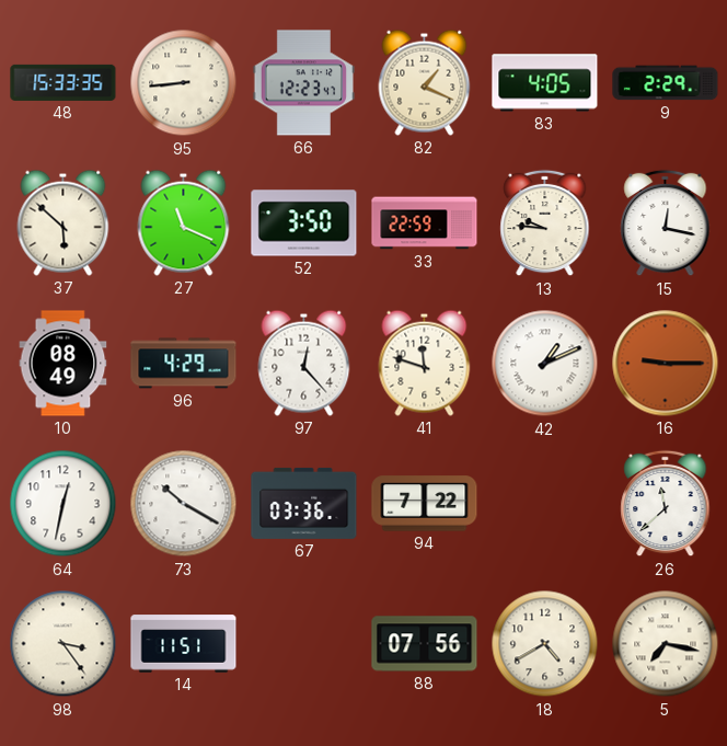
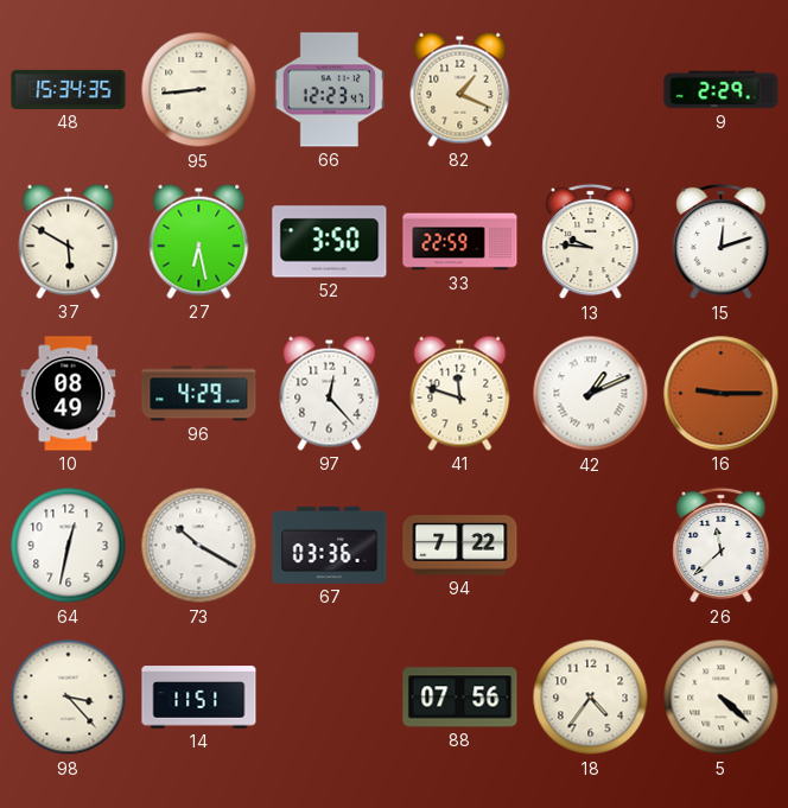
48: 15:33 -> 15:34 (69, 89)
83: 4:05 -> none (545, 83)
37: 5:52 -> 5:50 (69, 241)
27: 11:19 -> 6:28 (199, 241)
15: 12:17 -> 12:12 (722, 242)
98: 3:24 -> 3:23 (69, 698)
18: 4:40 -> 4:36 (591, 698)
5: 7:17 -> 4:22 (722, 698)
